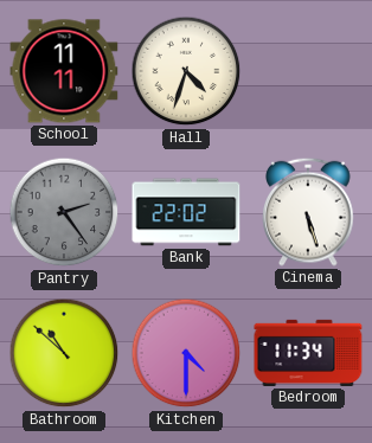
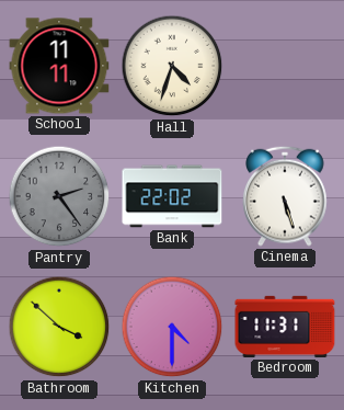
Bathroom: 10:52 -> 3:52 (59, 327)
Bedroom: 11:34 -> 11:31 (285, 327)
